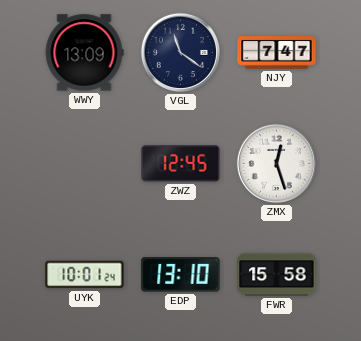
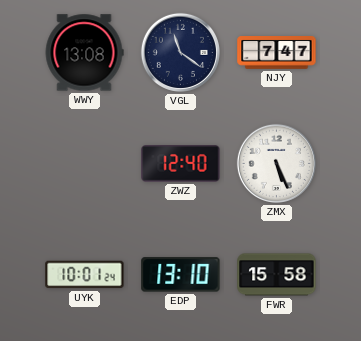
WWY: 13:09 -> 13:08 (84, 53)
ZWZ: 12:45 -> 12:40 (181, 164)
ZMX: 12:27 -> 5:26 (276, 163)
